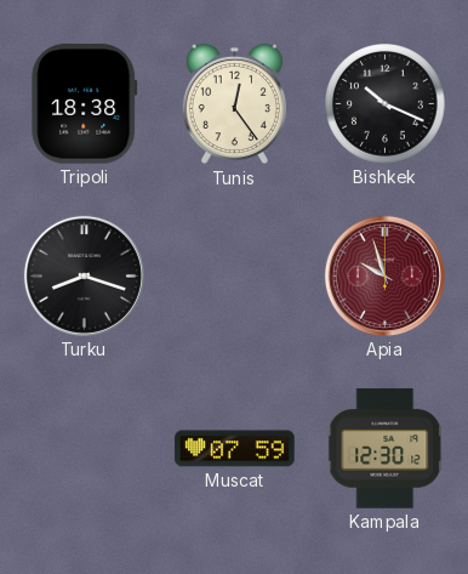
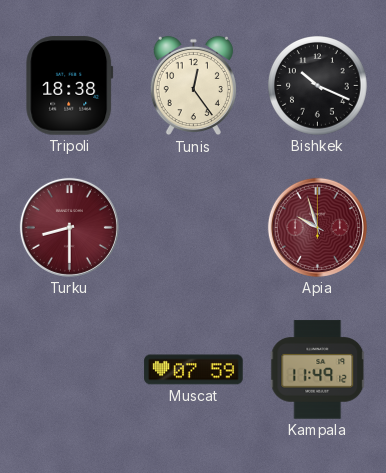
Turku: 8:18 -> 8:30 (69, 227)
Turku dial: black -> burgundy (69, 227)
Kampala: 12:30 -> 11:49 (318, 370)
